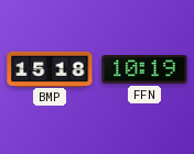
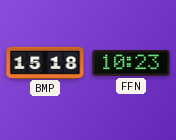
FFN: 10:19 -> 10:23 (131, 64)
